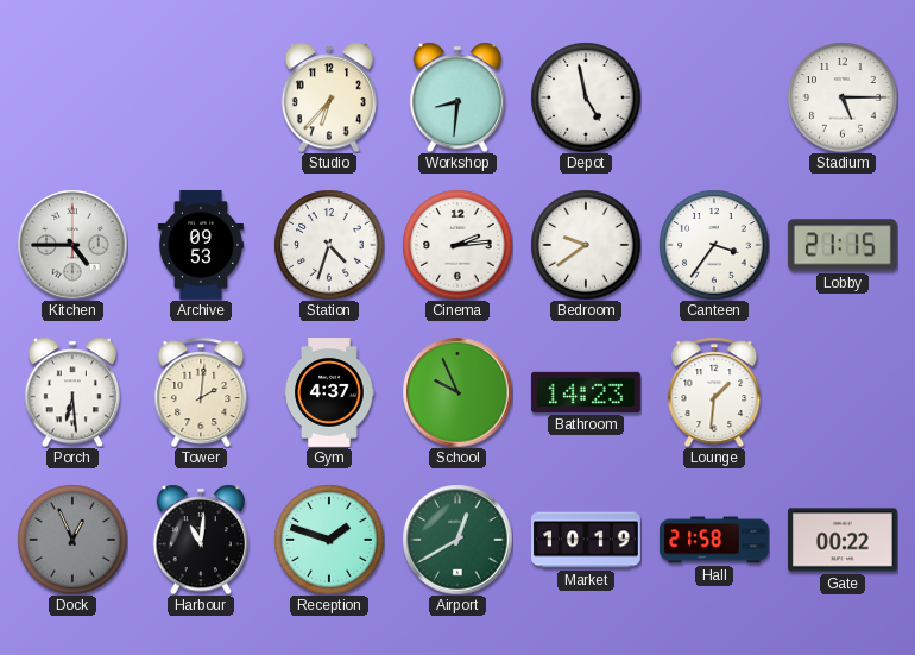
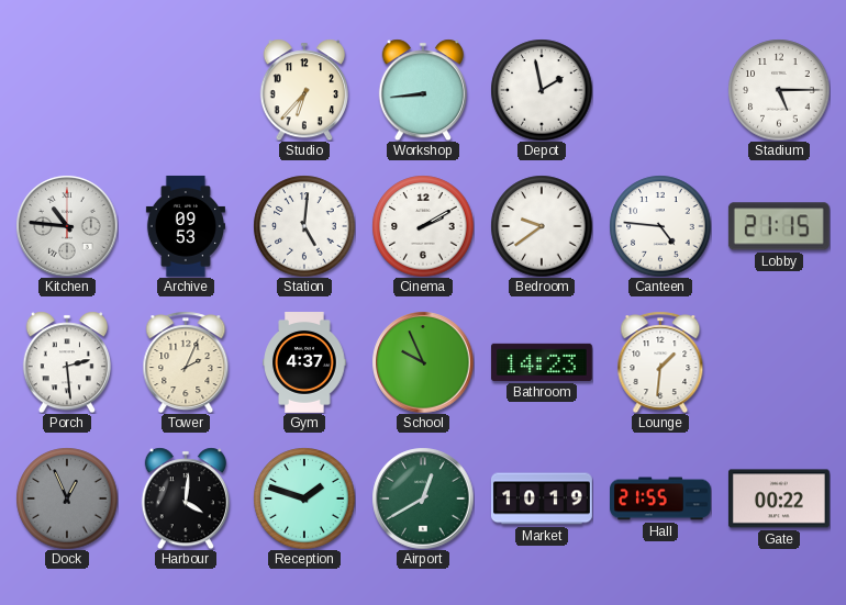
Workshop: 8:31 -> 8:44 (423, 90)
Depot: 4:58 -> 1:58 (542, 90)
Kitchen: 4:45 -> 10:46 (67, 226)
Station: 4:33 -> 5:01 (304, 226)
Cinema: 2:14 -> 2:10 (423, 226)
Canteen: 3:36 -> 4:46 (660, 226)
Porch: 6:29 -> 2:29 (67, 362)
Tower: 2:01 -> 2:04 (186, 362)
Harbour: 11:01 -> 4:01 (186, 498)
Hall: 21:58 -> 21:55 (661, 498)
